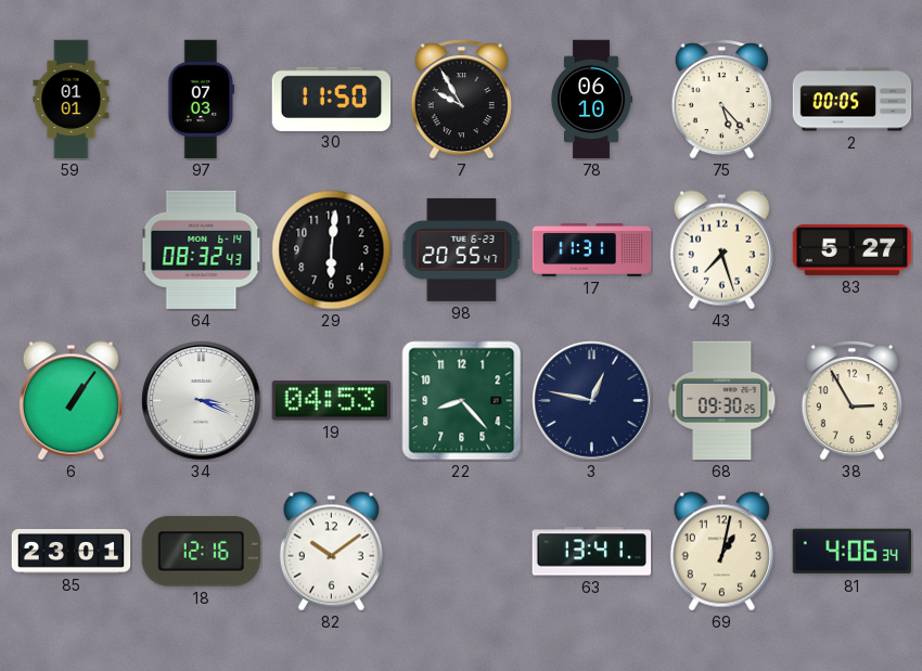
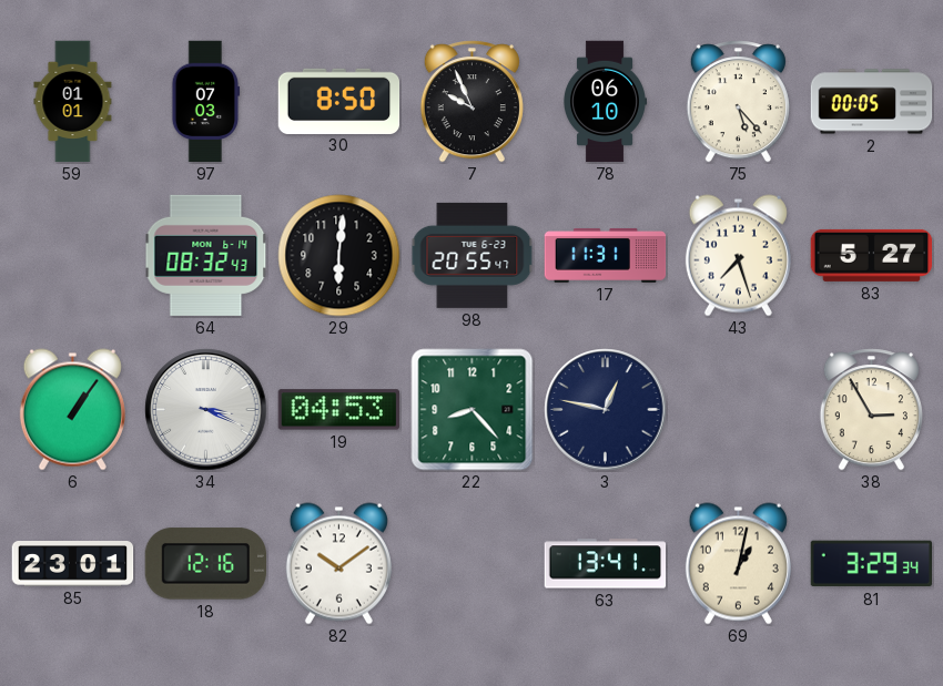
30: 11:50 -> 8:50 (339, 101)
7: 9:55 -> 9:56 (471, 102)
68: 09:30 -> none (722, 401)
81: 4:06 -> 3:29 (871, 564)
